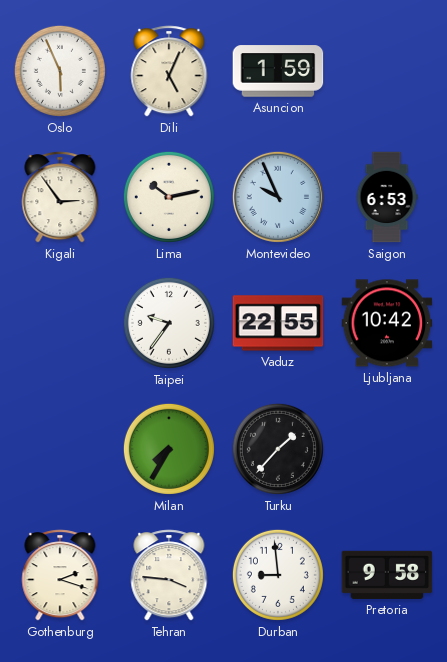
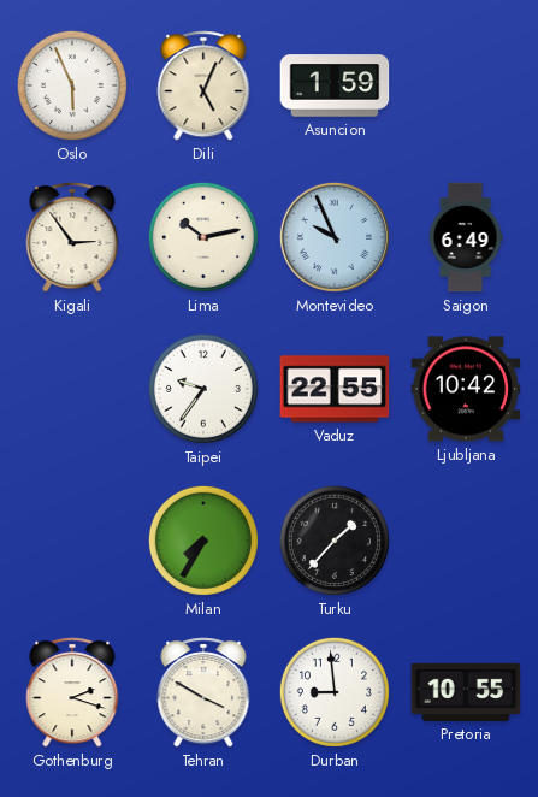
Saigon: 6:53 -> 6:49 (466, 237)
Tehran: 3:46 -> 3:50 (203, 692)
Pretoria: 9:58 -> 10:55 (466, 692)
